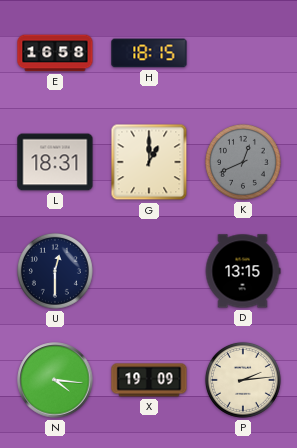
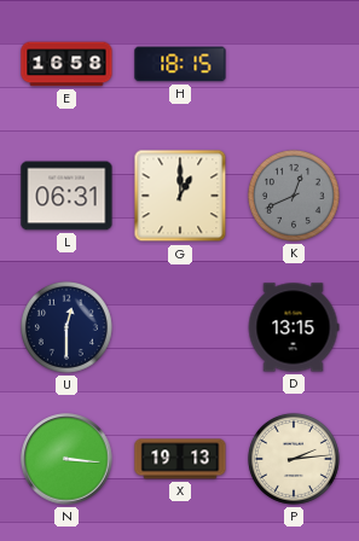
L: 18:31 -> 06:31 (66, 196)
N: 4:16 -> 3:16 (66, 459)
X: 19:09 -> 19:13 (180, 459)
